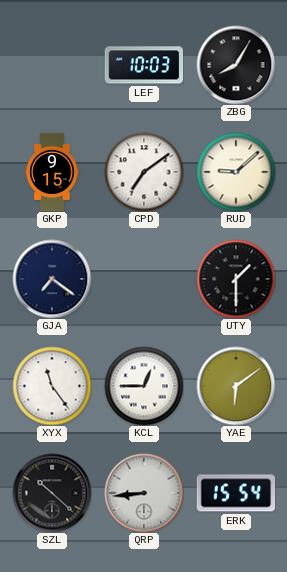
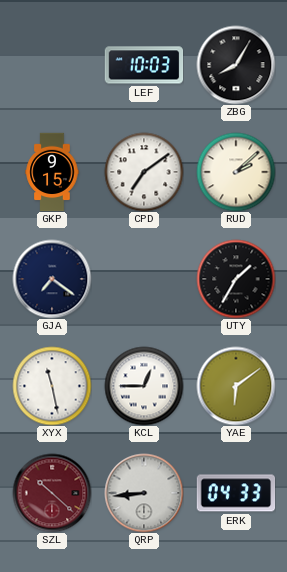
RUD: 9:08 -> 2:08 (236, 172)
UTY: 1:30 -> 1:35 (236, 279)
XYX: 11:24 -> 11:28 (52, 386)
SZL dial: black -> burgundy (52, 493)
ERK: 15:54 -> 04:33 (236, 493)
